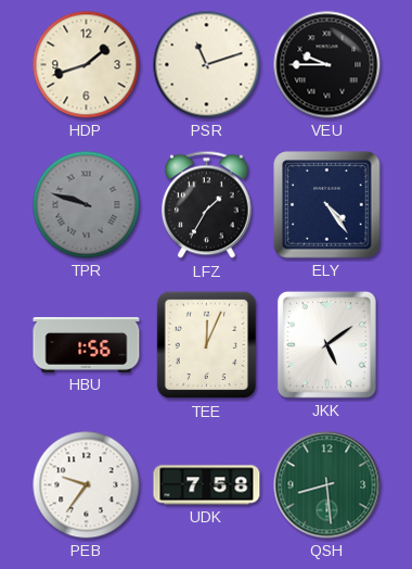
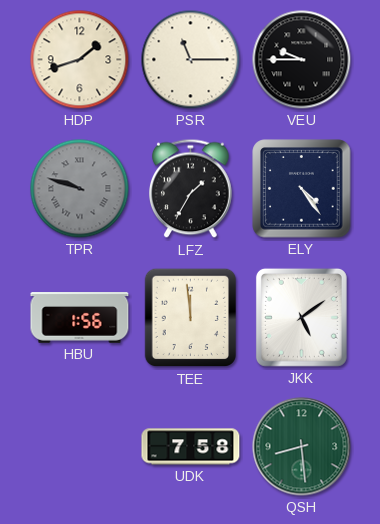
PSR: 11:12 -> 11:15 (191, 60)
TEE: 12:04 -> 11:59 (190, 318)
PEB: 9:36 -> none (87, 485)
